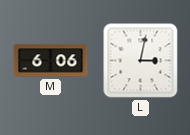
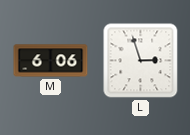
L: 3:02 -> 2:57 (141, 61)
